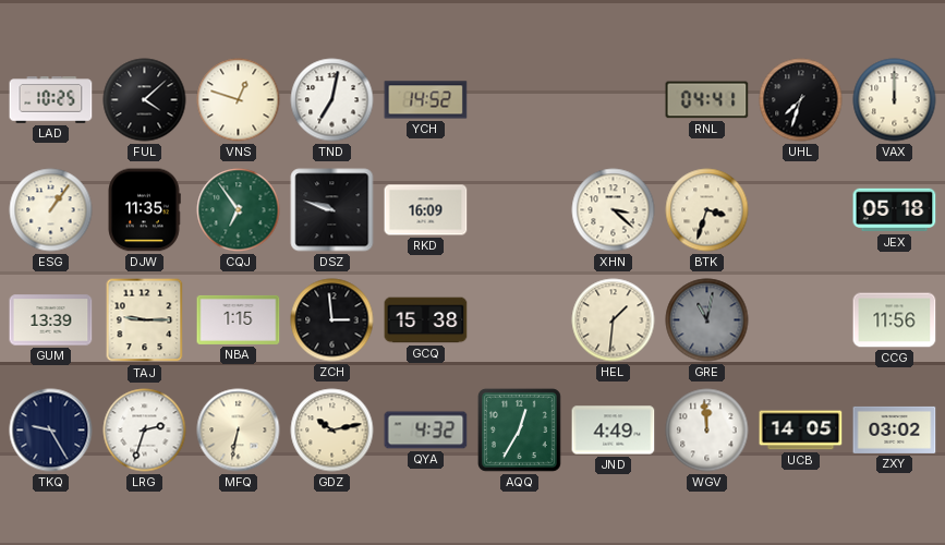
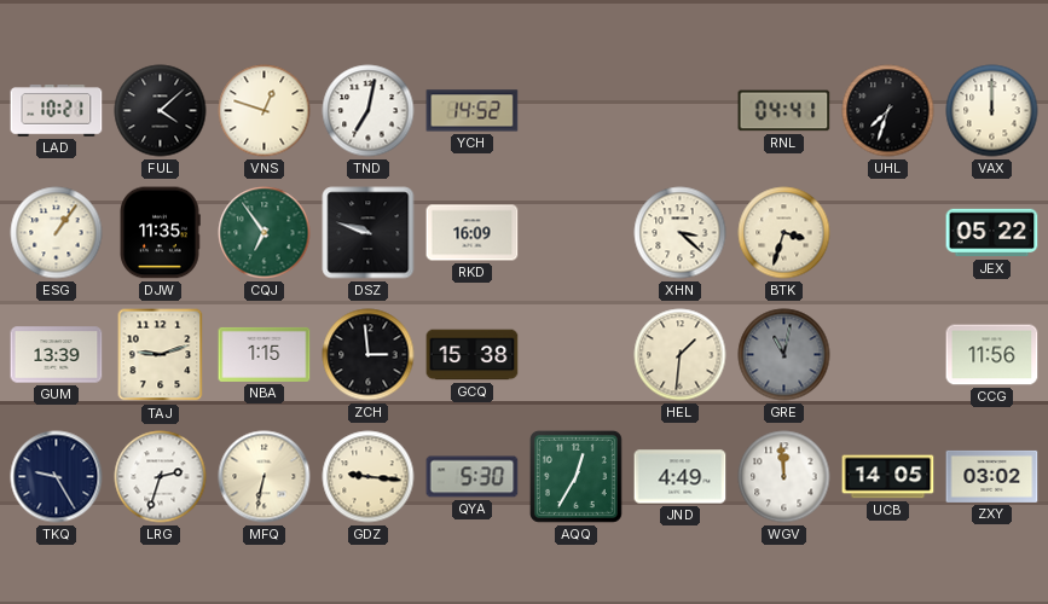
LAD: 10:25 -> 10:21 (57, 111)
JEX: 05:18 -> 05:22 (992, 233)
TAJ: 9:15 -> 9:12 (161, 355)
GDZ: 10:13 -> 9:16 (369, 477)
QYA: 4:32 -> 5:30 (473, 477)
